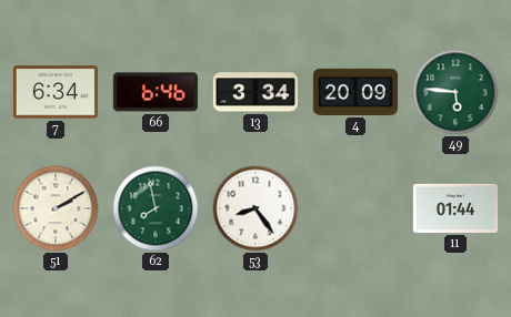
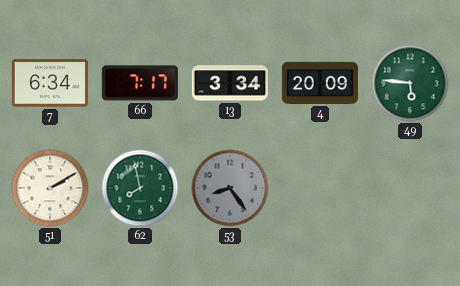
66: 6:46 -> 7:17 (140, 83)
53 dial: white -> grey (230, 188)
11: 01:44 -> none (455, 208)
